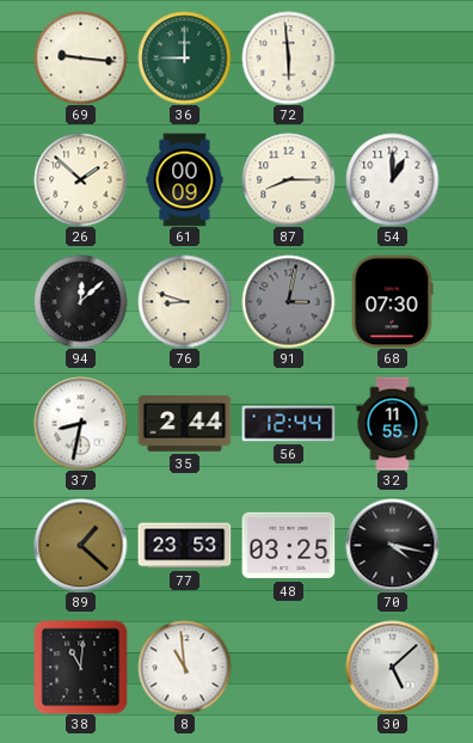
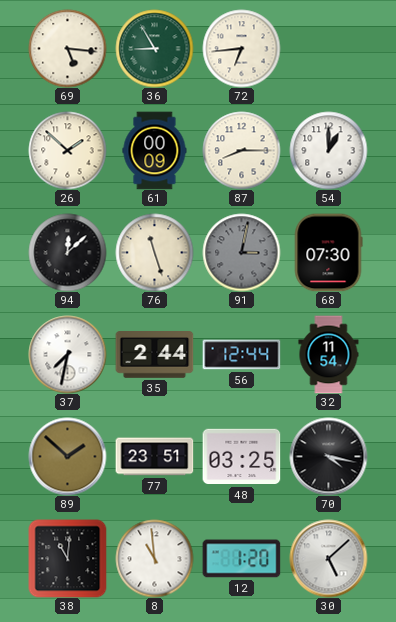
69: 9:16 -> 5:16 (67, 48)
36: 9:00 -> 8:55 (154, 48)
72: 5:59 -> 6:44 (241, 48)
76: 8:48 -> 11:27 (154, 252)
37: 8:32 -> 7:32 (67, 354)
32: 11:55 -> 11:54 (329, 354)
89: 1:22 -> 1:52 (67, 456)
77: 23:53 -> 23:51 (154, 457)
12: none -> 1:20 (241, 559)
